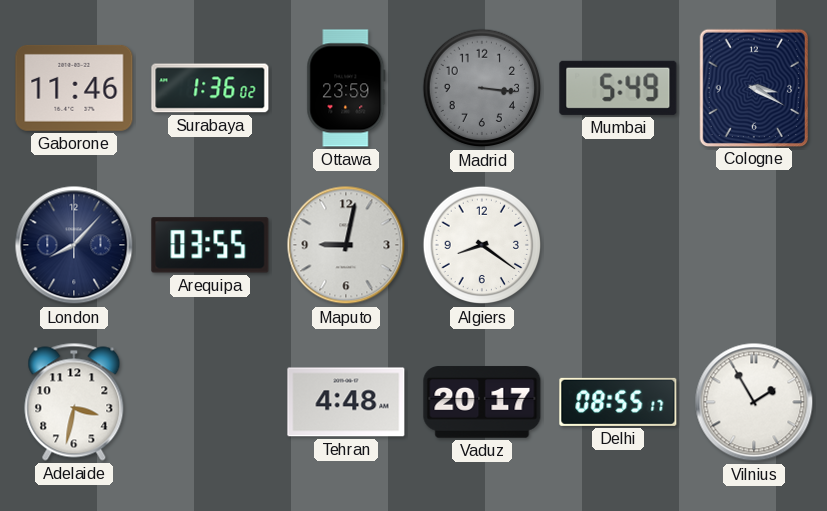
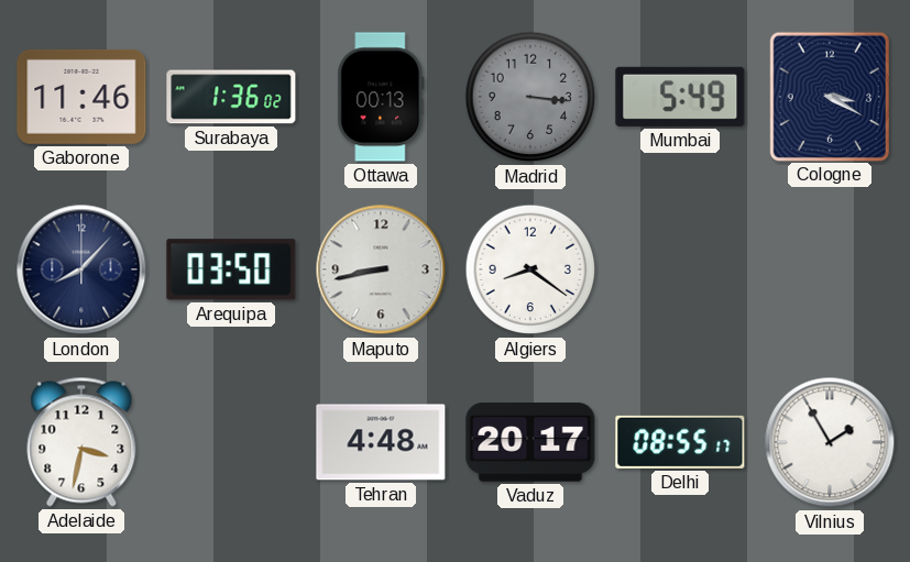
Ottawa: 23:59 -> 00:13 (381, 97)
Arequipa: 03:55 -> 03:50 (231, 269)
Maputo: 9:02 -> 8:43 (381, 269)
